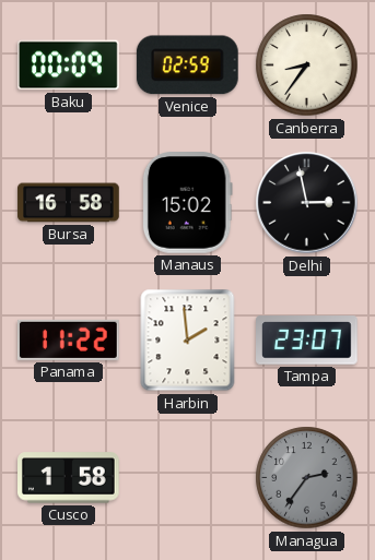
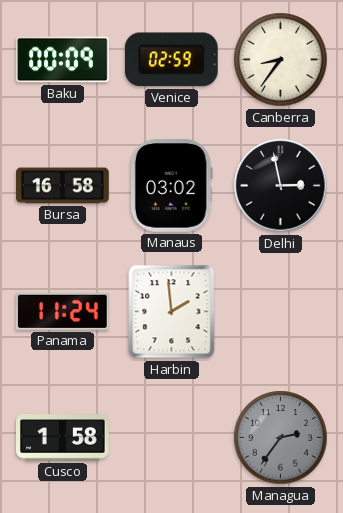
Manaus: 15:02 -> 03:02 (171, 186)
Panama: 11:22 -> 11:24 (63, 311)
Tampa: 23:07 -> none (307, 341)
